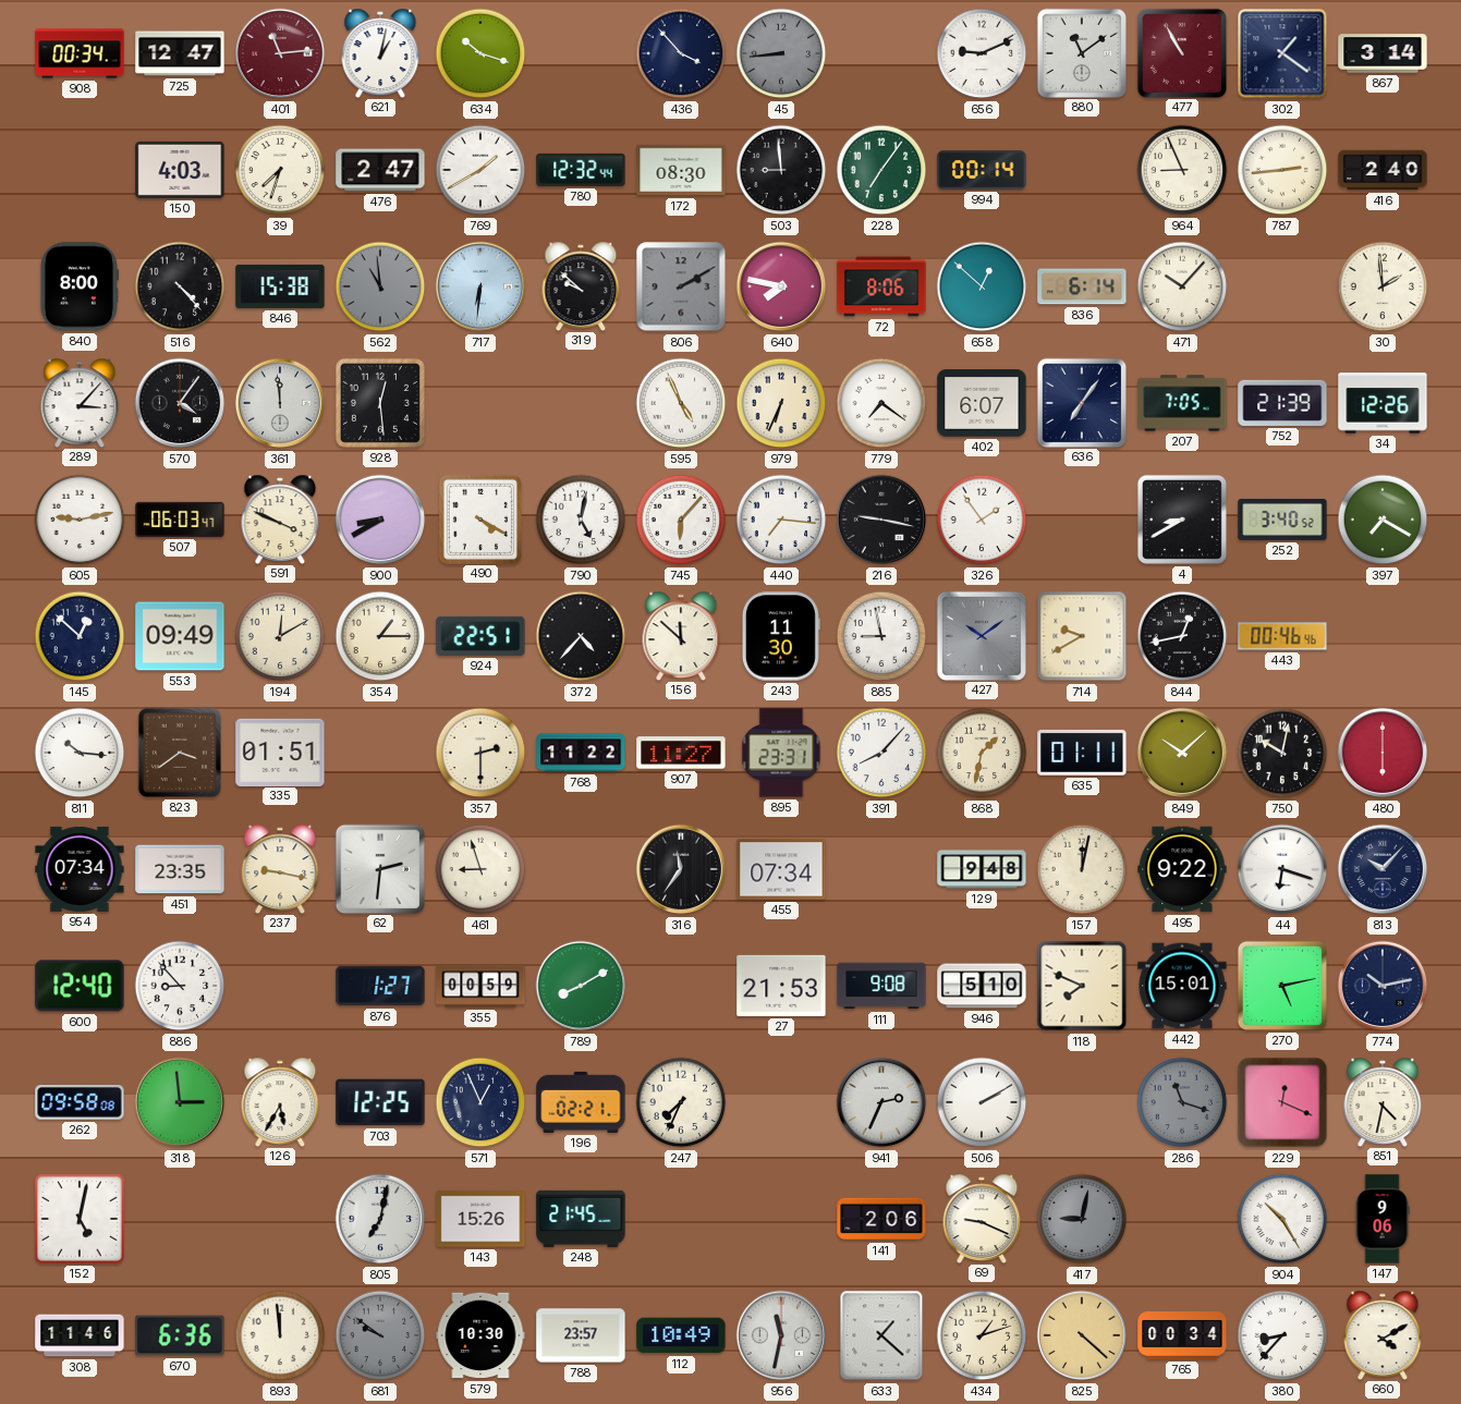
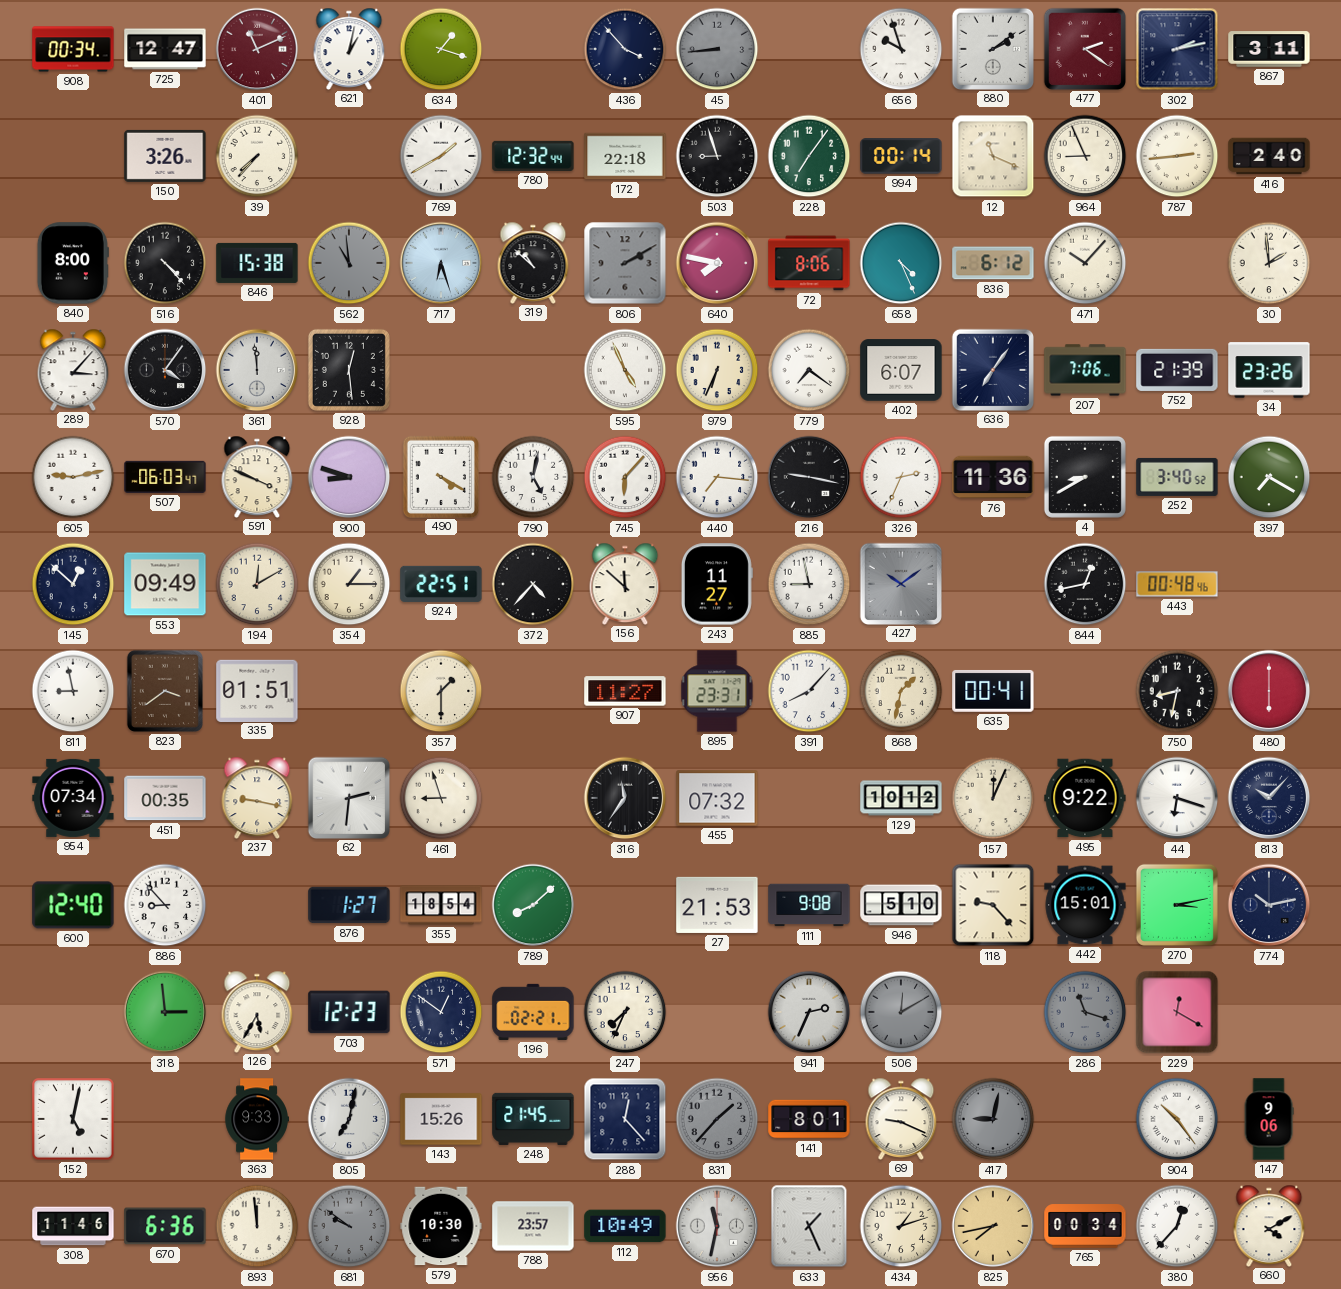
401: 11:14 -> 11:11 (257, 49)
634: 10:18 -> 1:18 (441, 49)
656: 9:11 -> 9:57 (901, 49)
880: 11:09 -> 2:09 (992, 48)
477: 10:55 -> 2:21 (1084, 48)
302: 1:21 -> 2:13 (1177, 49)
867: 3:14 -> 3:11 (1269, 49)
150: 4:03 -> 3:26 (165, 156)
39: 7:33 -> 7:37 (257, 156)
476: 2:47 -> none (380, 170)
172: 08:30 -> 22:18 (625, 156)
503: 8:59 -> 8:57 (717, 156)
12: none -> 11:19 (993, 156)
717: 6:31 -> 6:27 (441, 263)
319: 9:52 -> 10:52 (533, 262)
658: 12:52 -> 4:26 (901, 263)
836: 6:14 -> 6:12 (993, 263)
207: 7:05 -> 7:06 (1085, 370)
34: 12:26 -> 23:26 (1269, 370)
900: 8:40 -> 8:48 (349, 477)
326: 1:54 -> 2:34 (901, 477)
76: none -> 11:36 (993, 477)
243: 11:30 -> 11:27 (717, 584)
714: 9:40 -> none (1082, 636)
443: 00:46 -> 00:48 (1177, 584)
811: 10:16 -> 8:58 (73, 691)
357: 2:30 -> 1:30 (441, 691)
768: 11:22 -> none (581, 753)
635: 01:11 -> 00:41 (993, 691)
849: 10:08 -> none (1182, 753)
750: 10:02 -> 8:32 (1177, 691)
451: 23:35 -> 00:35 (165, 798)
455: 07:34 -> 07:32 (717, 798)
129: 9:48 -> 10:12 (901, 798)
157: 12:02 -> 12:04 (993, 798)
355: 00:59 -> 18:54 (441, 905)
789: 8:10 -> 8:08 (533, 905)
118: 7:49 -> 9:23 (993, 905)
270: 5:13 -> 3:13 (1177, 905)
262: 09:58 -> none (80, 1103)
703: 12:25 -> 12:23 (349, 1012)
571: 12:56 -> 12:51 (441, 1012)
506: 2:10 -> 12:10 (901, 1012)
506 dial: white -> grey (901, 1012)
229: 12:19 -> 12:20 (1177, 1012)
851: 4:32 -> none (1383, 1101)
363: none -> 9:33 (257, 1119)
288: none -> 12:23 (625, 1119)
831: none -> 1:37 (717, 1119)
141: 2:06 -> 8:01 (809, 1119)
904: 10:25 -> 10:24 (1177, 1119)
633: 1:22 -> 1:26 (809, 1226)
825: 4:22 -> 7:43 (993, 1226)
380: 8:37 -> 12:37 (1177, 1226)
